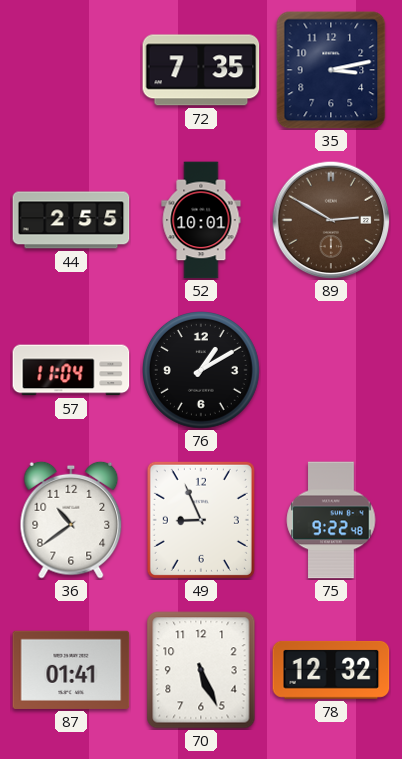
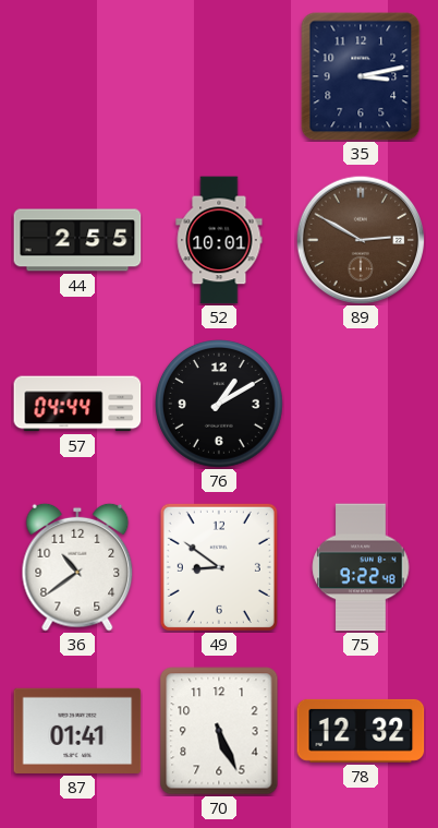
72: 7:35 -> none (201, 70)
57: 11:04 -> 04:44 (77, 404)
49: 8:56 -> 8:51 (219, 567)
